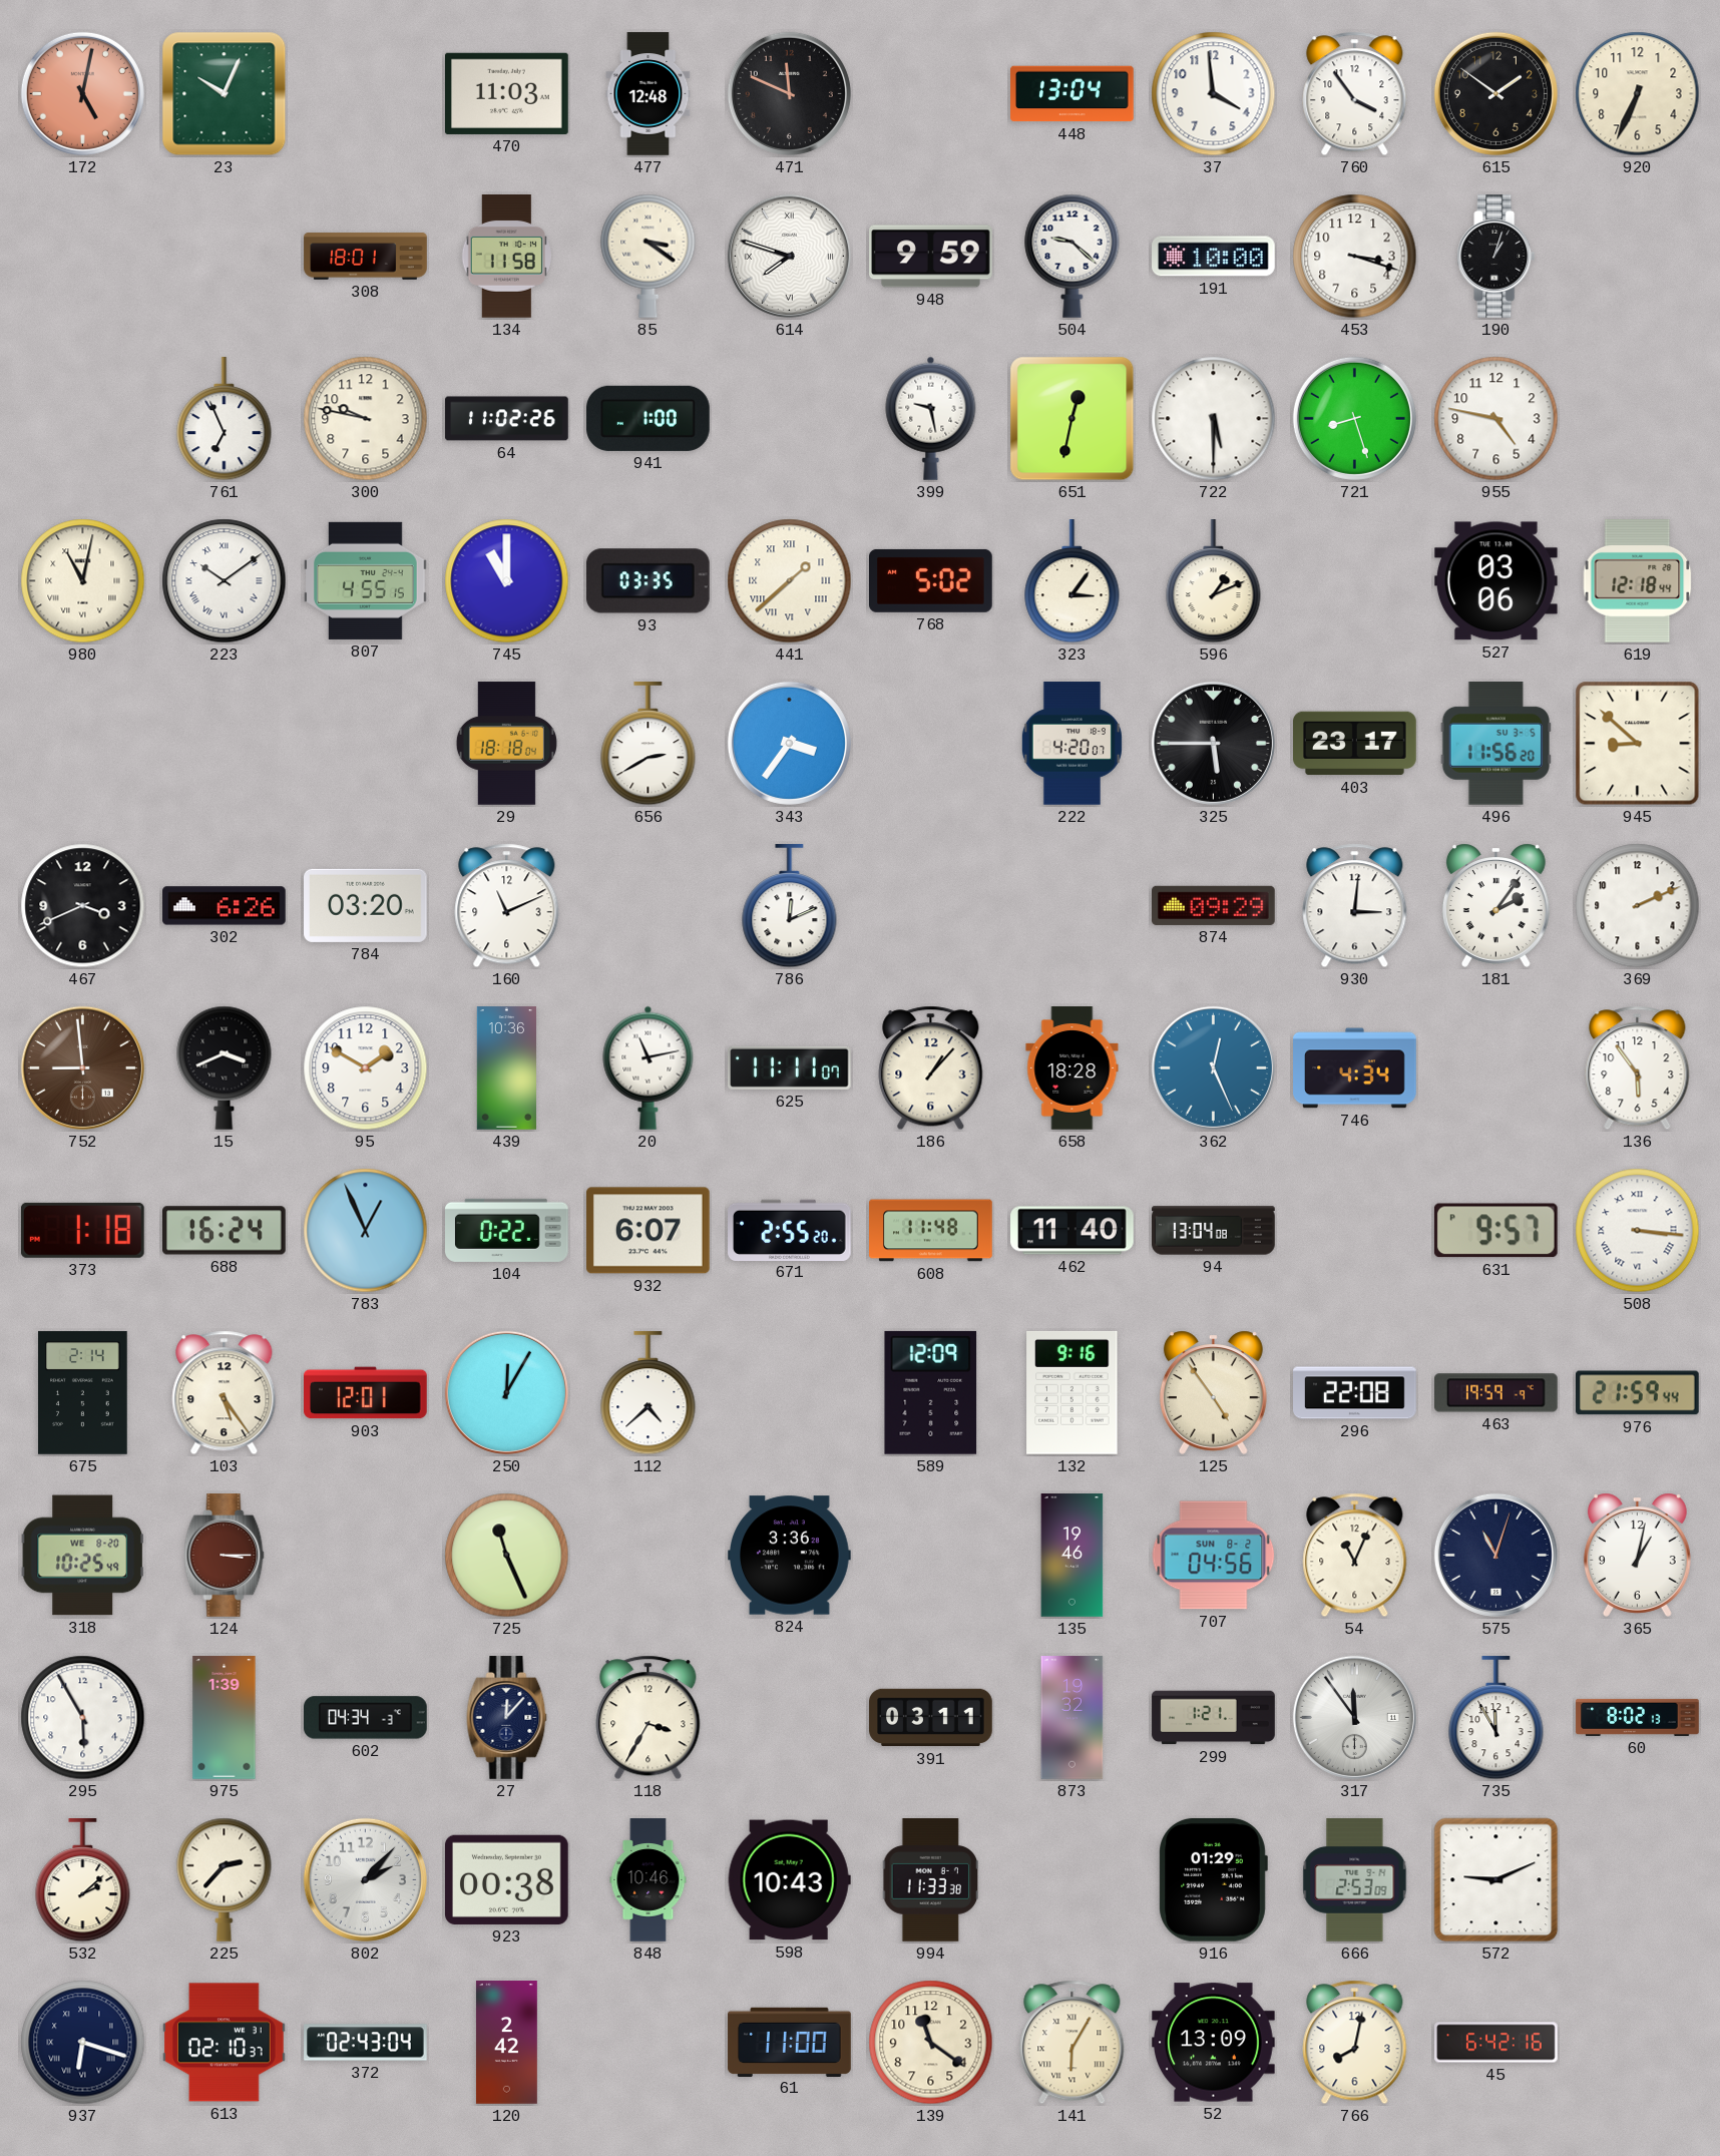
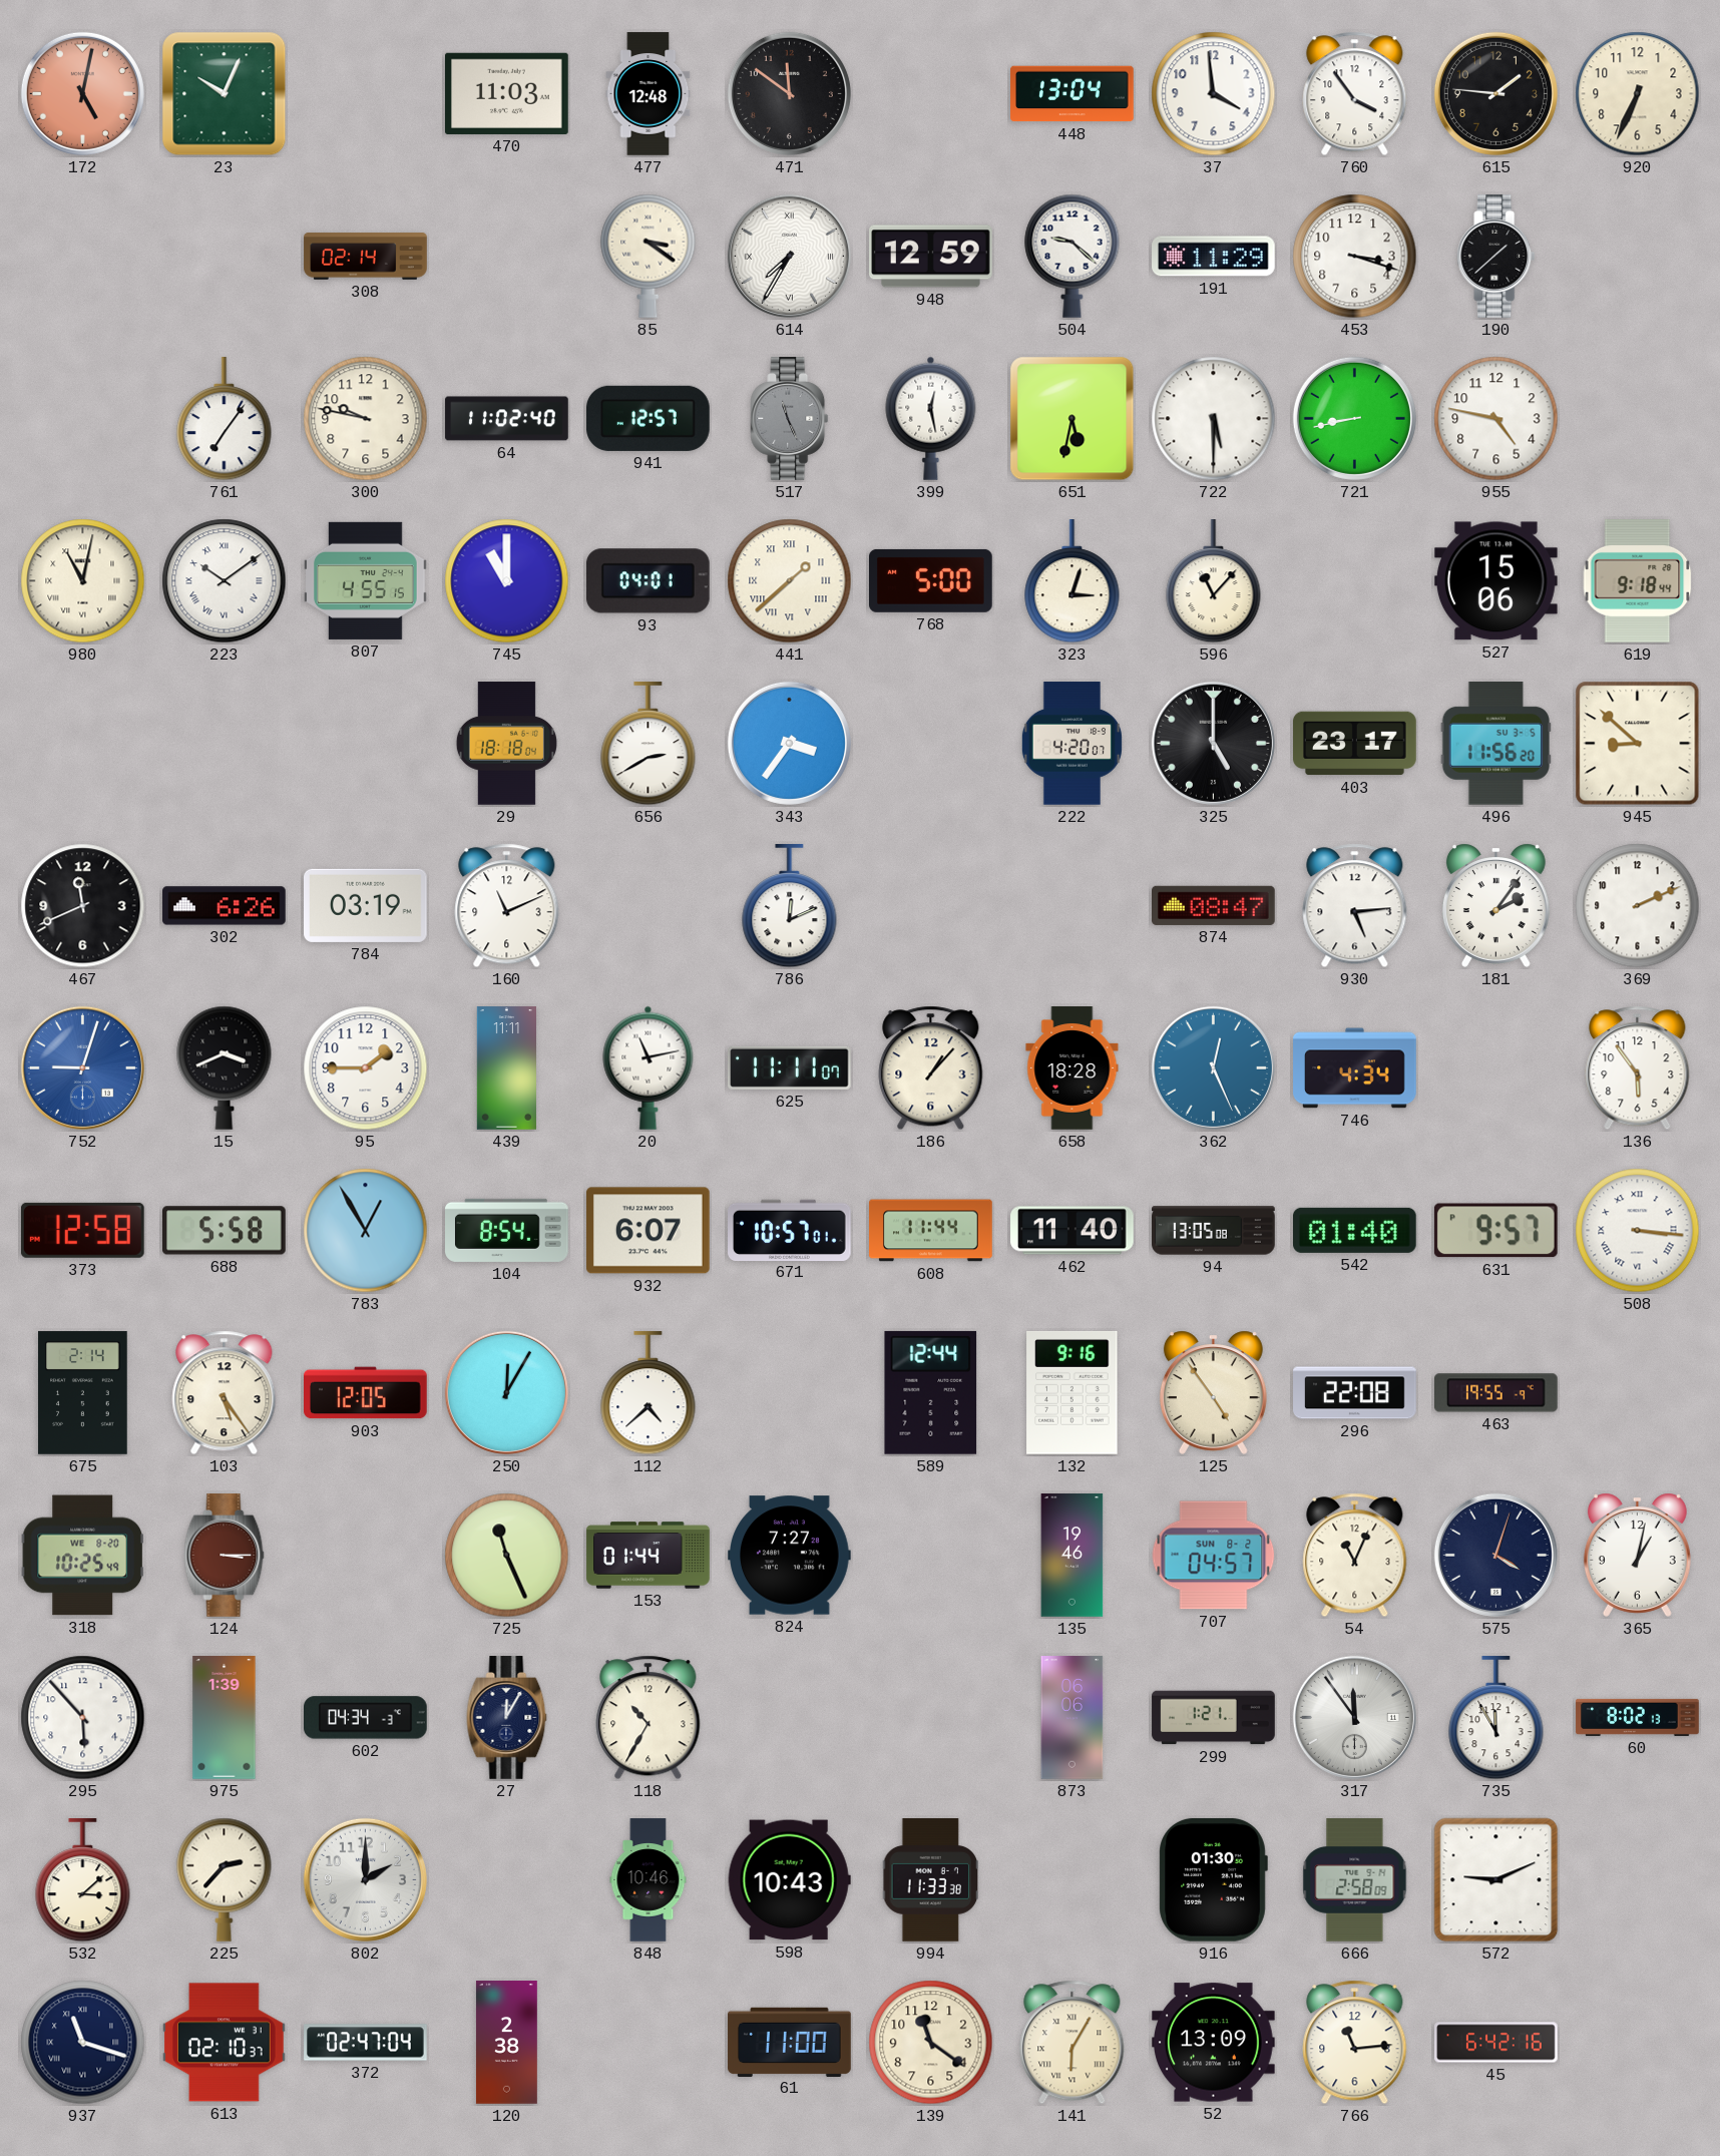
471: 11:49 -> 11:51 (789, 93)
615: 1:51 -> 1:46 (1495, 93)
308: 18:01 -> 02:14 (366, 257)
134: 11:58 -> none (506, 257)
614: 7:48 -> 7:35 (789, 256)
948: 9:59 -> 12:59 (931, 257)
191: 10:00 -> 11:29 (1214, 257)
190: 1:03 -> 1:38 (1496, 257)
761: 6:56 -> 7:06 (225, 420)
64: 11:02:26 -> 11:02:40 (507, 419)
941: 1:00 -> 12:57 (649, 418)
517: none -> 11:26 (790, 419)
399: 9:28 -> 12:28 (931, 418)
651: 12:32 -> 5:32 (1072, 419)
721: 8:27 -> 8:43 (1354, 418)
93: 03:35 -> 04:01 (649, 581)
768: 5:02 -> 5:00 (931, 580)
323: 3:06 -> 3:03 (1072, 582)
596: 1:11 -> 11:07 (1214, 582)
527: 03:06 -> 15:06 (1496, 581)
619: 12:18 -> 9:18 (1638, 581)
325: 5:45 -> 5:00 (1213, 743)
467: 3:41 -> 11:41 (83, 906)
784: 03:20 -> 03:19 (366, 905)
874: 09:29 -> 08:47 (1214, 905)
930: 3:01 -> 5:14 (1355, 906)
752: 8:59 -> 9:03 (82, 1067)
752 dial: brown -> blue (82, 1067)
95: 1:50 -> 1:45 (366, 1068)
439: 10:36 -> 11:11 (506, 1068)
373: 1:18 -> 12:58 (82, 1230)
688: 16:24 -> 5:58 (225, 1231)
783: 12:56 -> 12:55 (366, 1231)
104: 0:22 -> 8:54 (507, 1230)
671: 2:55 -> 10:57 (790, 1230)
608: 11:48 -> 11:44 (931, 1231)
94: 13:04 -> 13:05 (1214, 1231)
542: none -> 01:40 (1355, 1230)
903: 12:01 -> 12:05 (366, 1393)
589: 12:09 -> 12:44 (931, 1392)
463: 19:59 -> 19:55 (1496, 1393)
976: 21:59 -> none (1638, 1393)
153: none -> 01:44 (649, 1556)
824: 3:36 -> 7:27 (790, 1556)
707: 04:56 -> 04:57 (1214, 1556)
575: 11:03 -> 4:03 (1495, 1555)
295: 5:55 -> 5:53 (83, 1718)
27: 12:07 -> 12:05 (507, 1718)
118: 3:35 -> 10:35 (649, 1718)
391: 03:11 -> none (931, 1718)
873: 19:32 -> 06:06 (1072, 1718)
532: 2:08 -> 3:08 (83, 1881)
802: 2:07 -> 2:00 (365, 1879)
923: 00:38 -> none (507, 1879)
916: 01:29 -> 01:30 (1213, 1879)
666: 2:53 -> 2:58 (1355, 1880)
937: 6:18 -> 11:18 (83, 2043)
372: 02:43 -> 02:47 (366, 2043)
120: 2:42 -> 2:38 (506, 2043)
766: 8:02 -> 11:14 (1355, 2043)
